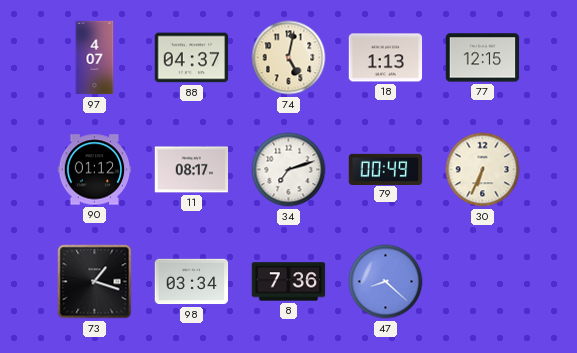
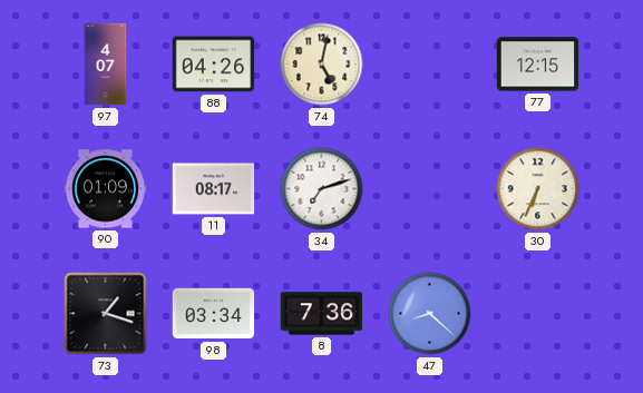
88: 04:37 -> 04:26 (214, 65)
18: 1:13 -> none (386, 58)
90: 01:12 -> 01:09 (106, 189)
79: 00:49 -> none (386, 169)
